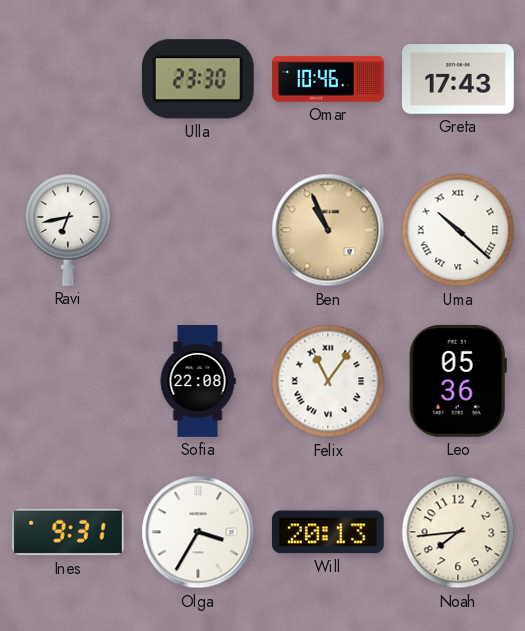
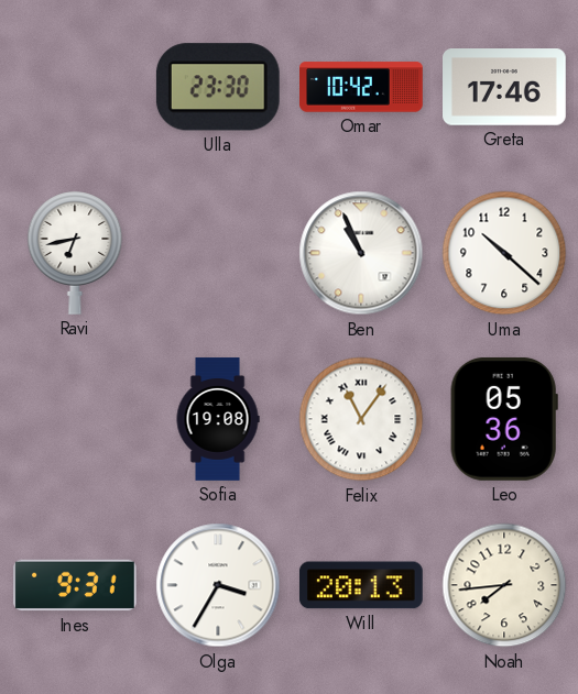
Omar: 10:46 -> 10:42 (362, 87)
Greta: 17:43 -> 17:46 (505, 87)
Ben dial: champagne -> white (361, 253)
Uma numerals: Roman -> Arabic (504, 253)
Sofia: 22:08 -> 19:08 (218, 419)
